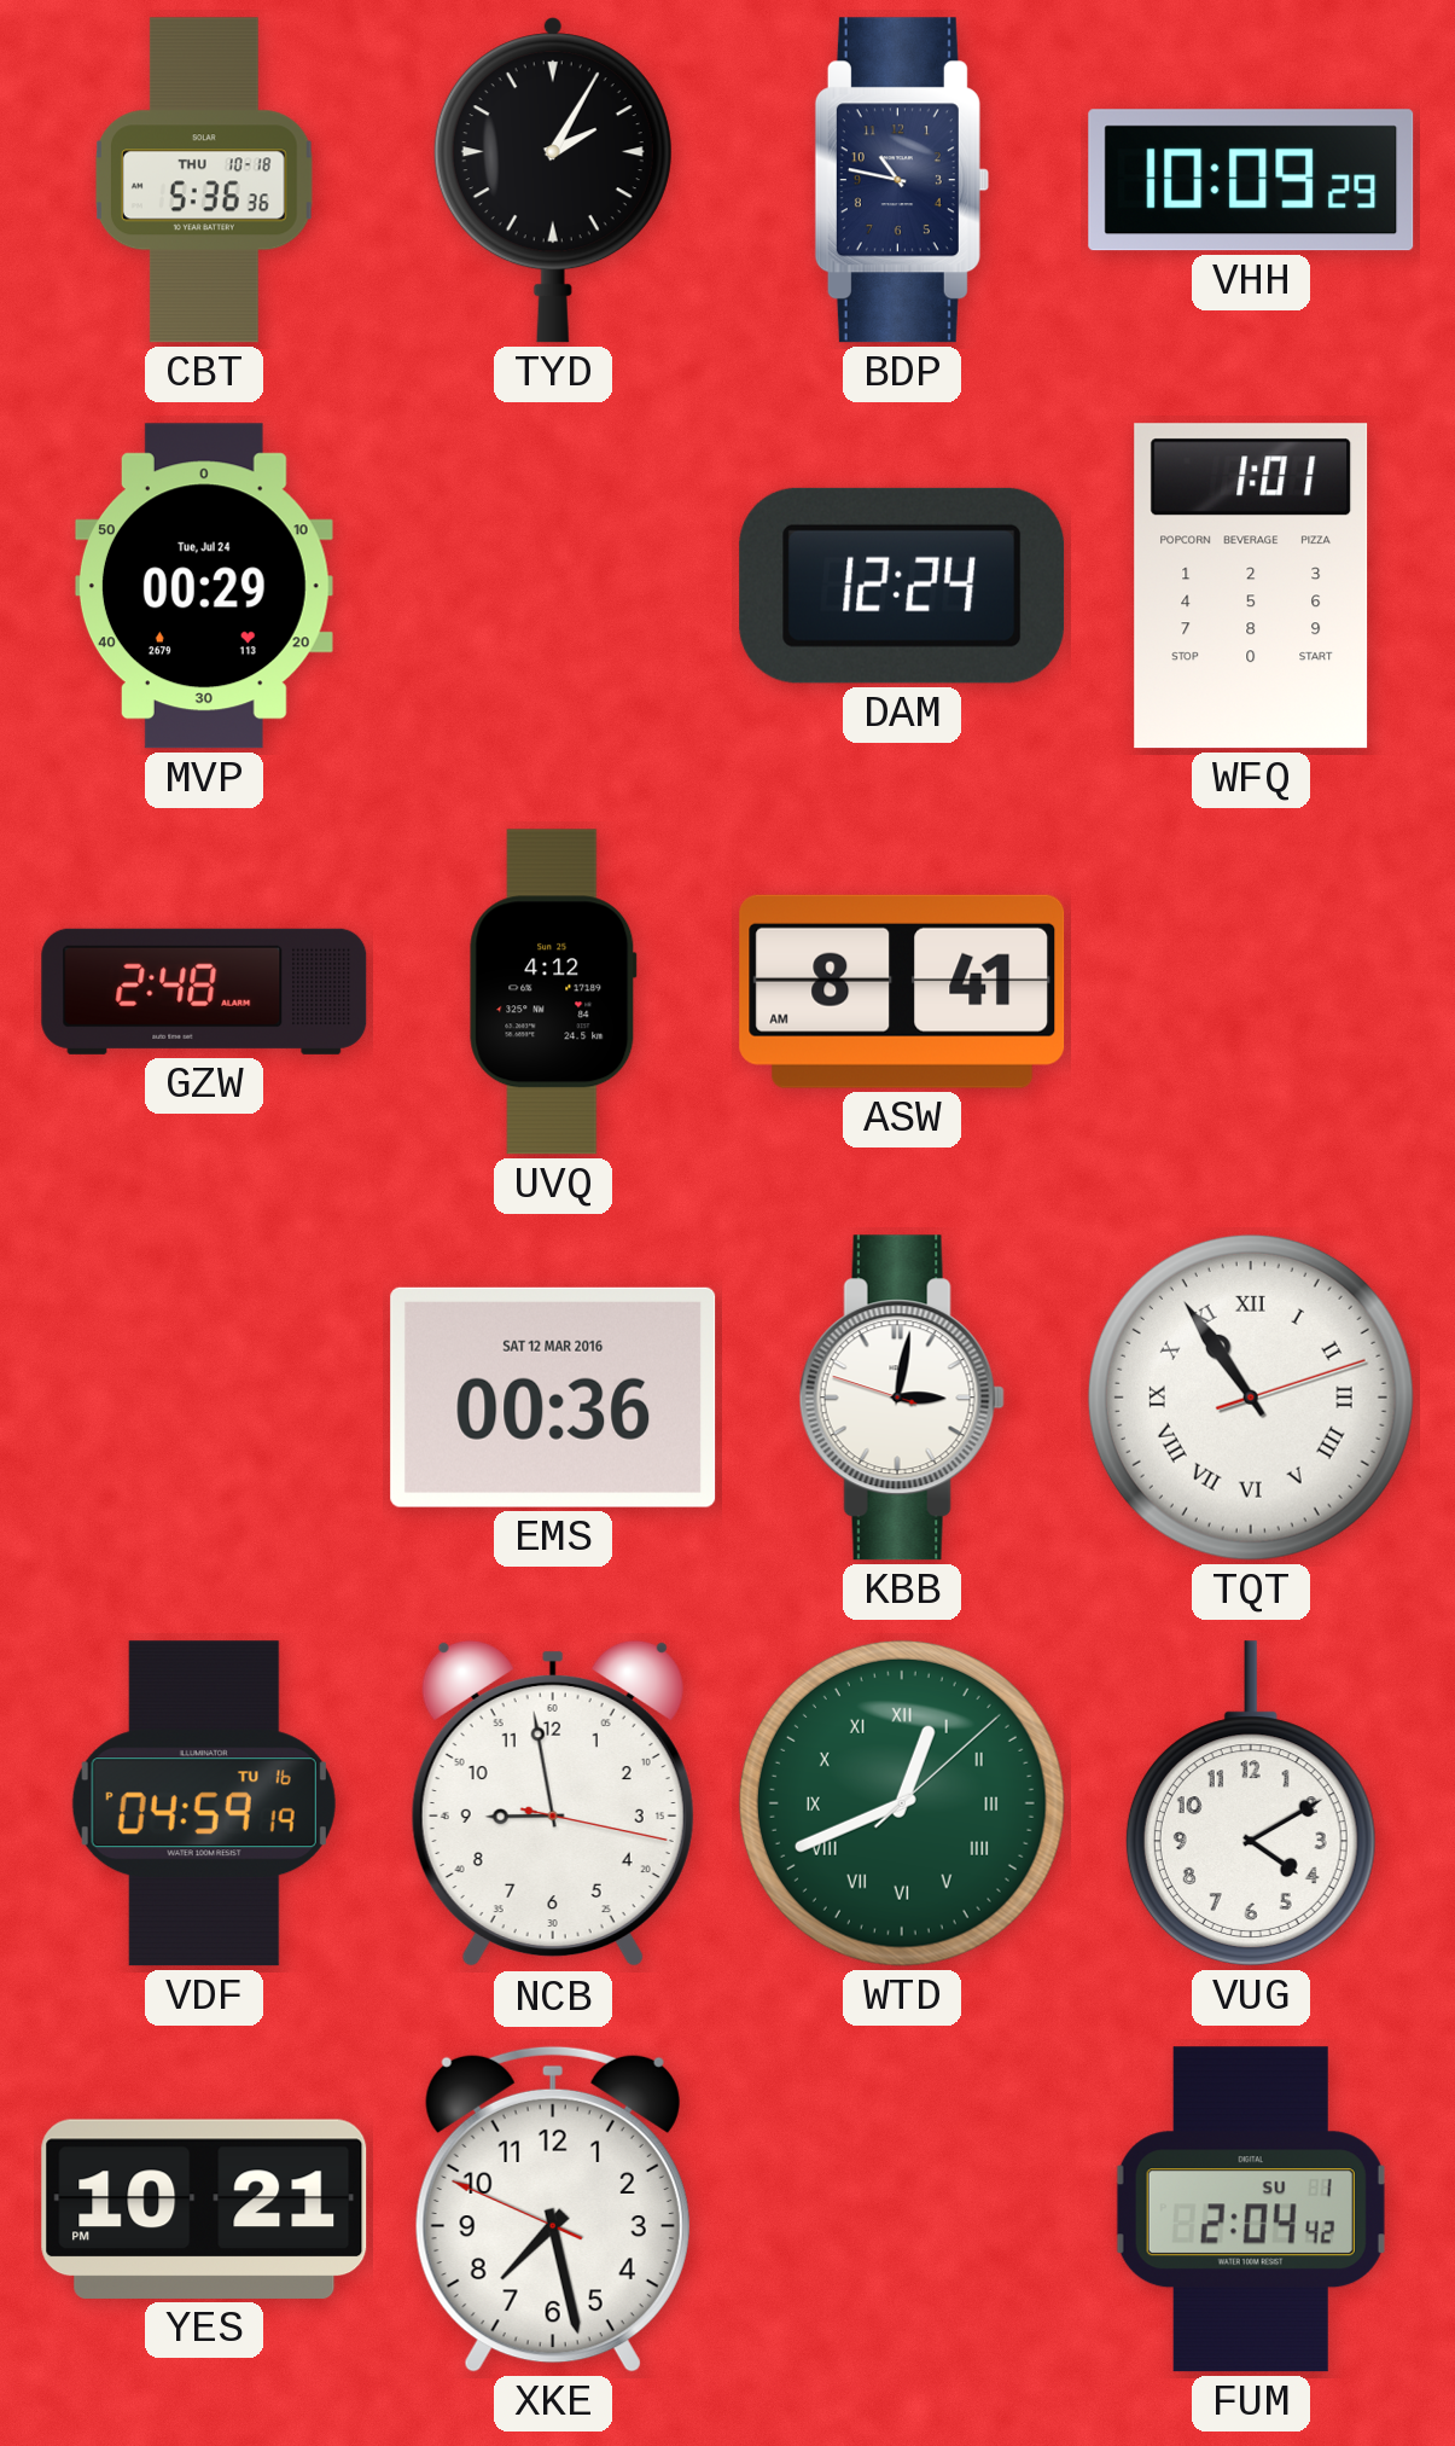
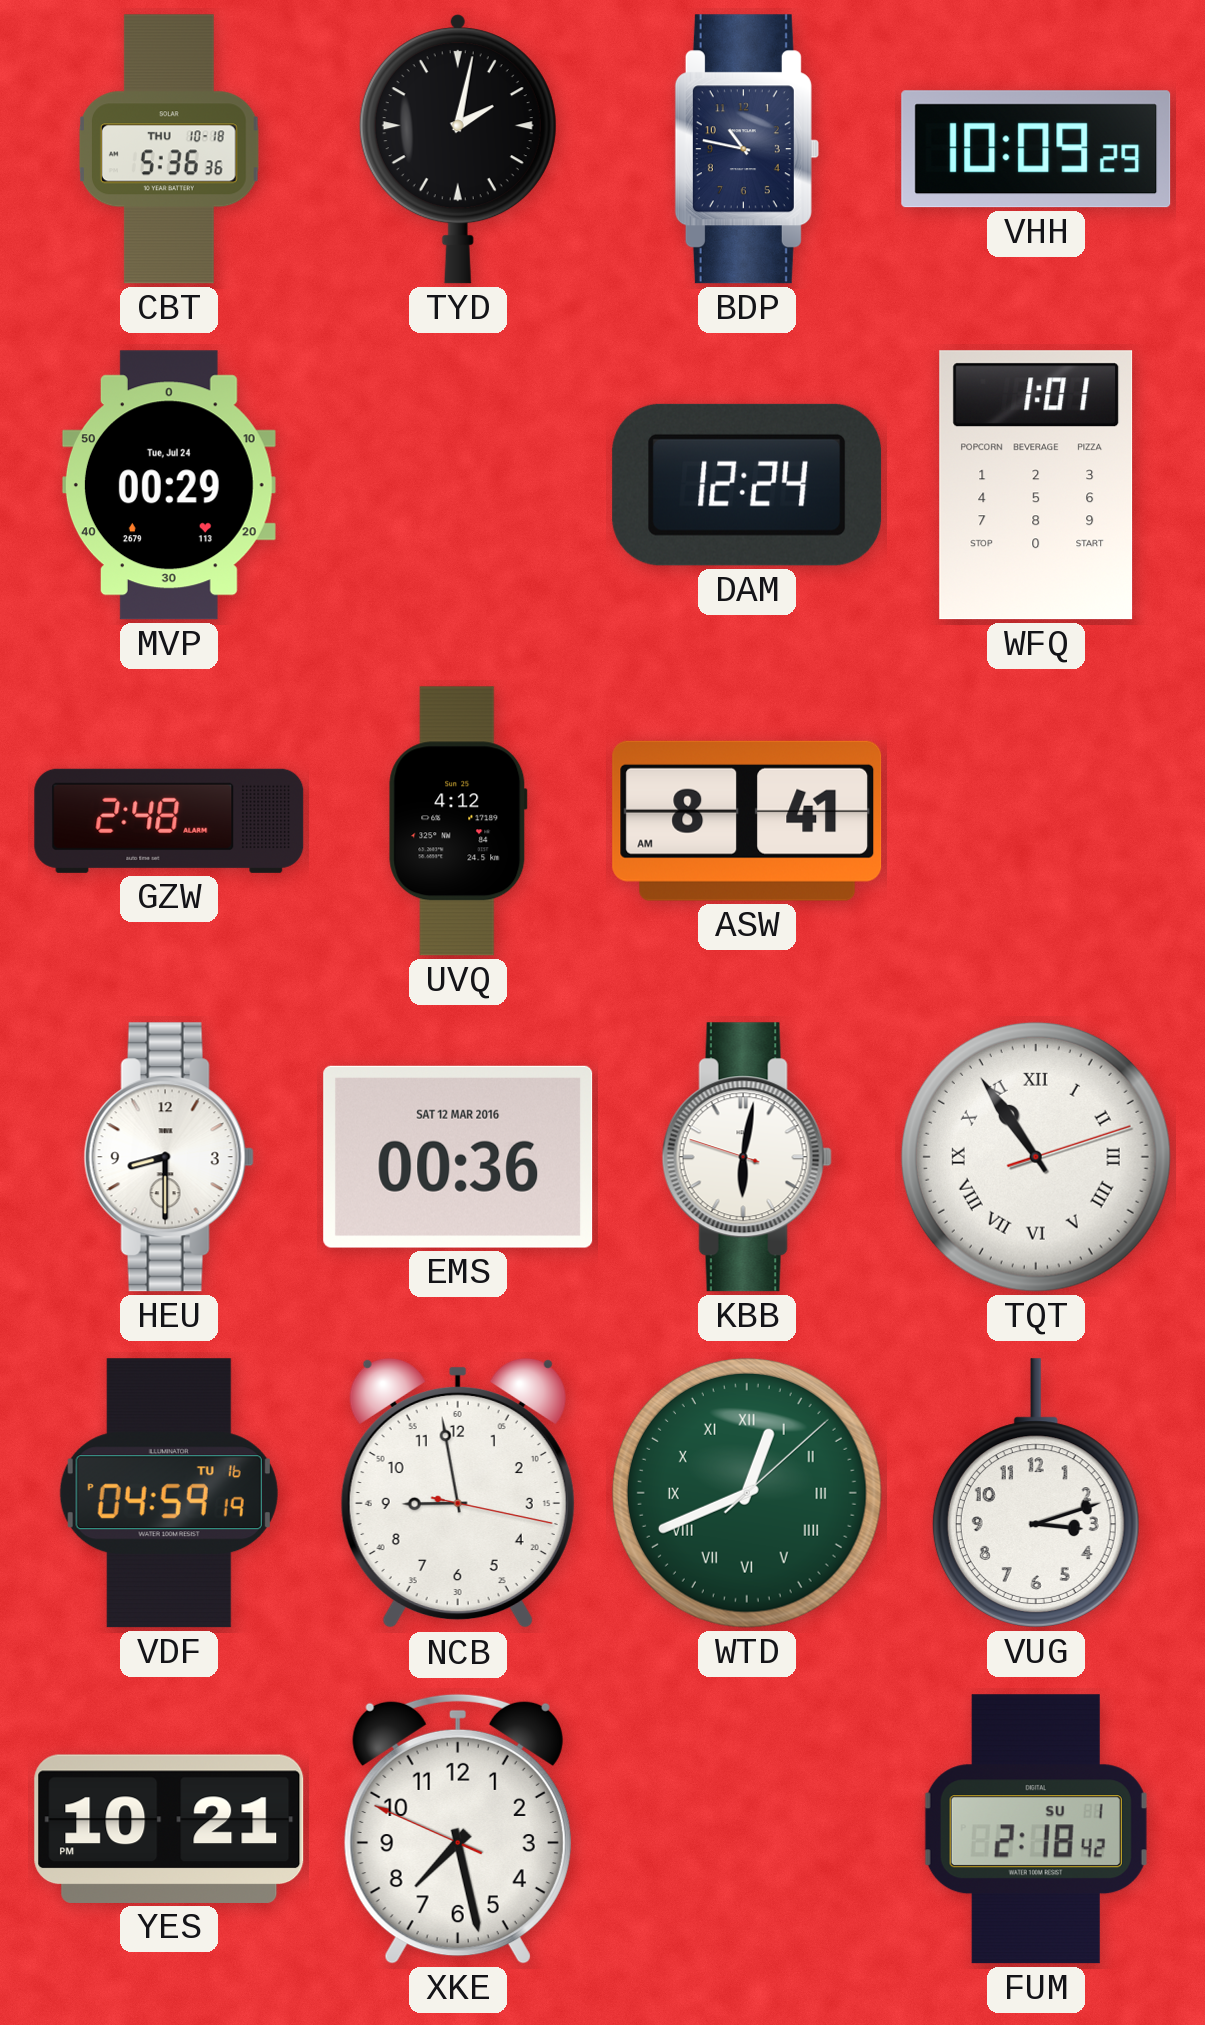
TYD: 2:05 -> 2:02 (458, 149)
HEU: none -> 8:30 (169, 1157)
KBB: 3:01 -> 6:01 (747, 1157)
VUG: 4:10 -> 3:12 (1036, 1493)
FUM: 2:04 -> 2:18 (1036, 1829)
